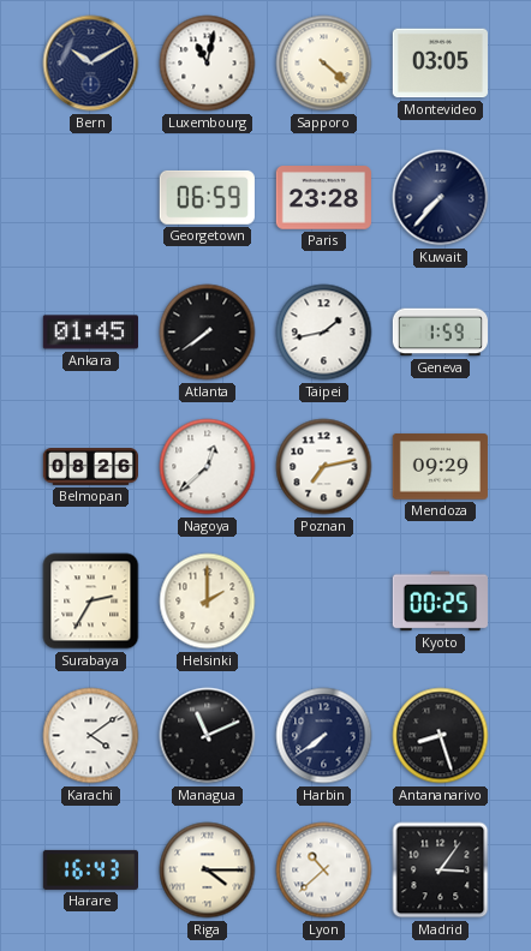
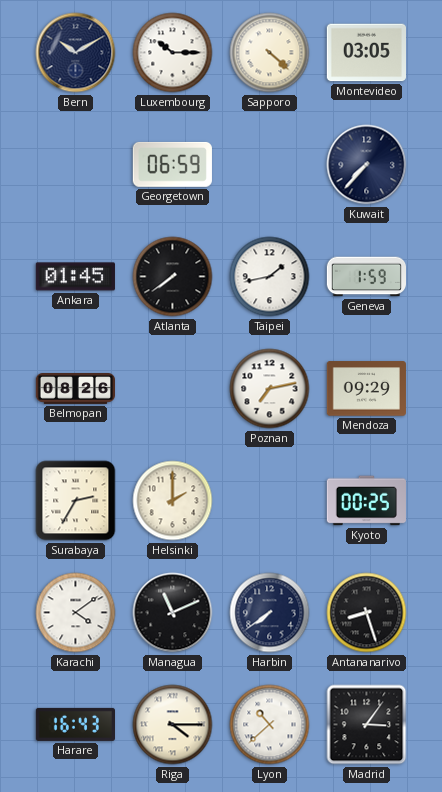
Luxembourg: 11:02 -> 10:15 (173, 53)
Paris: 23:28 -> none (323, 198)
Nagoya: 12:38 -> none (208, 467)
